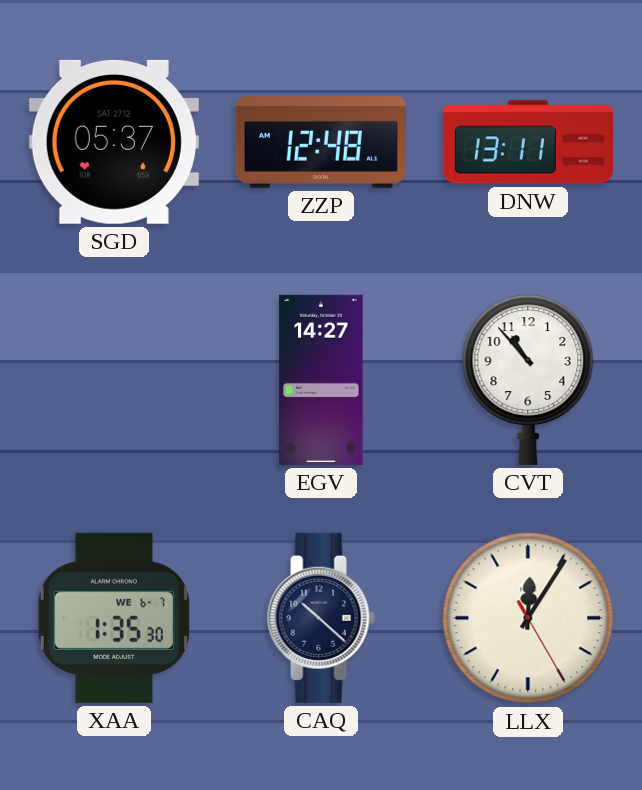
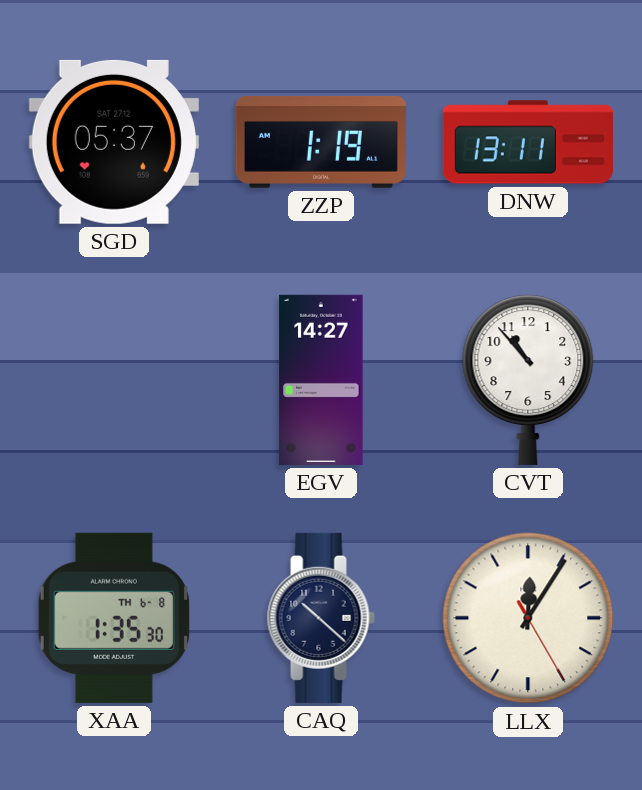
ZZP: 12:48 -> 1:19 (321, 143)
XAA date: WE 6-7 -> TH 6-8 (114, 618)
